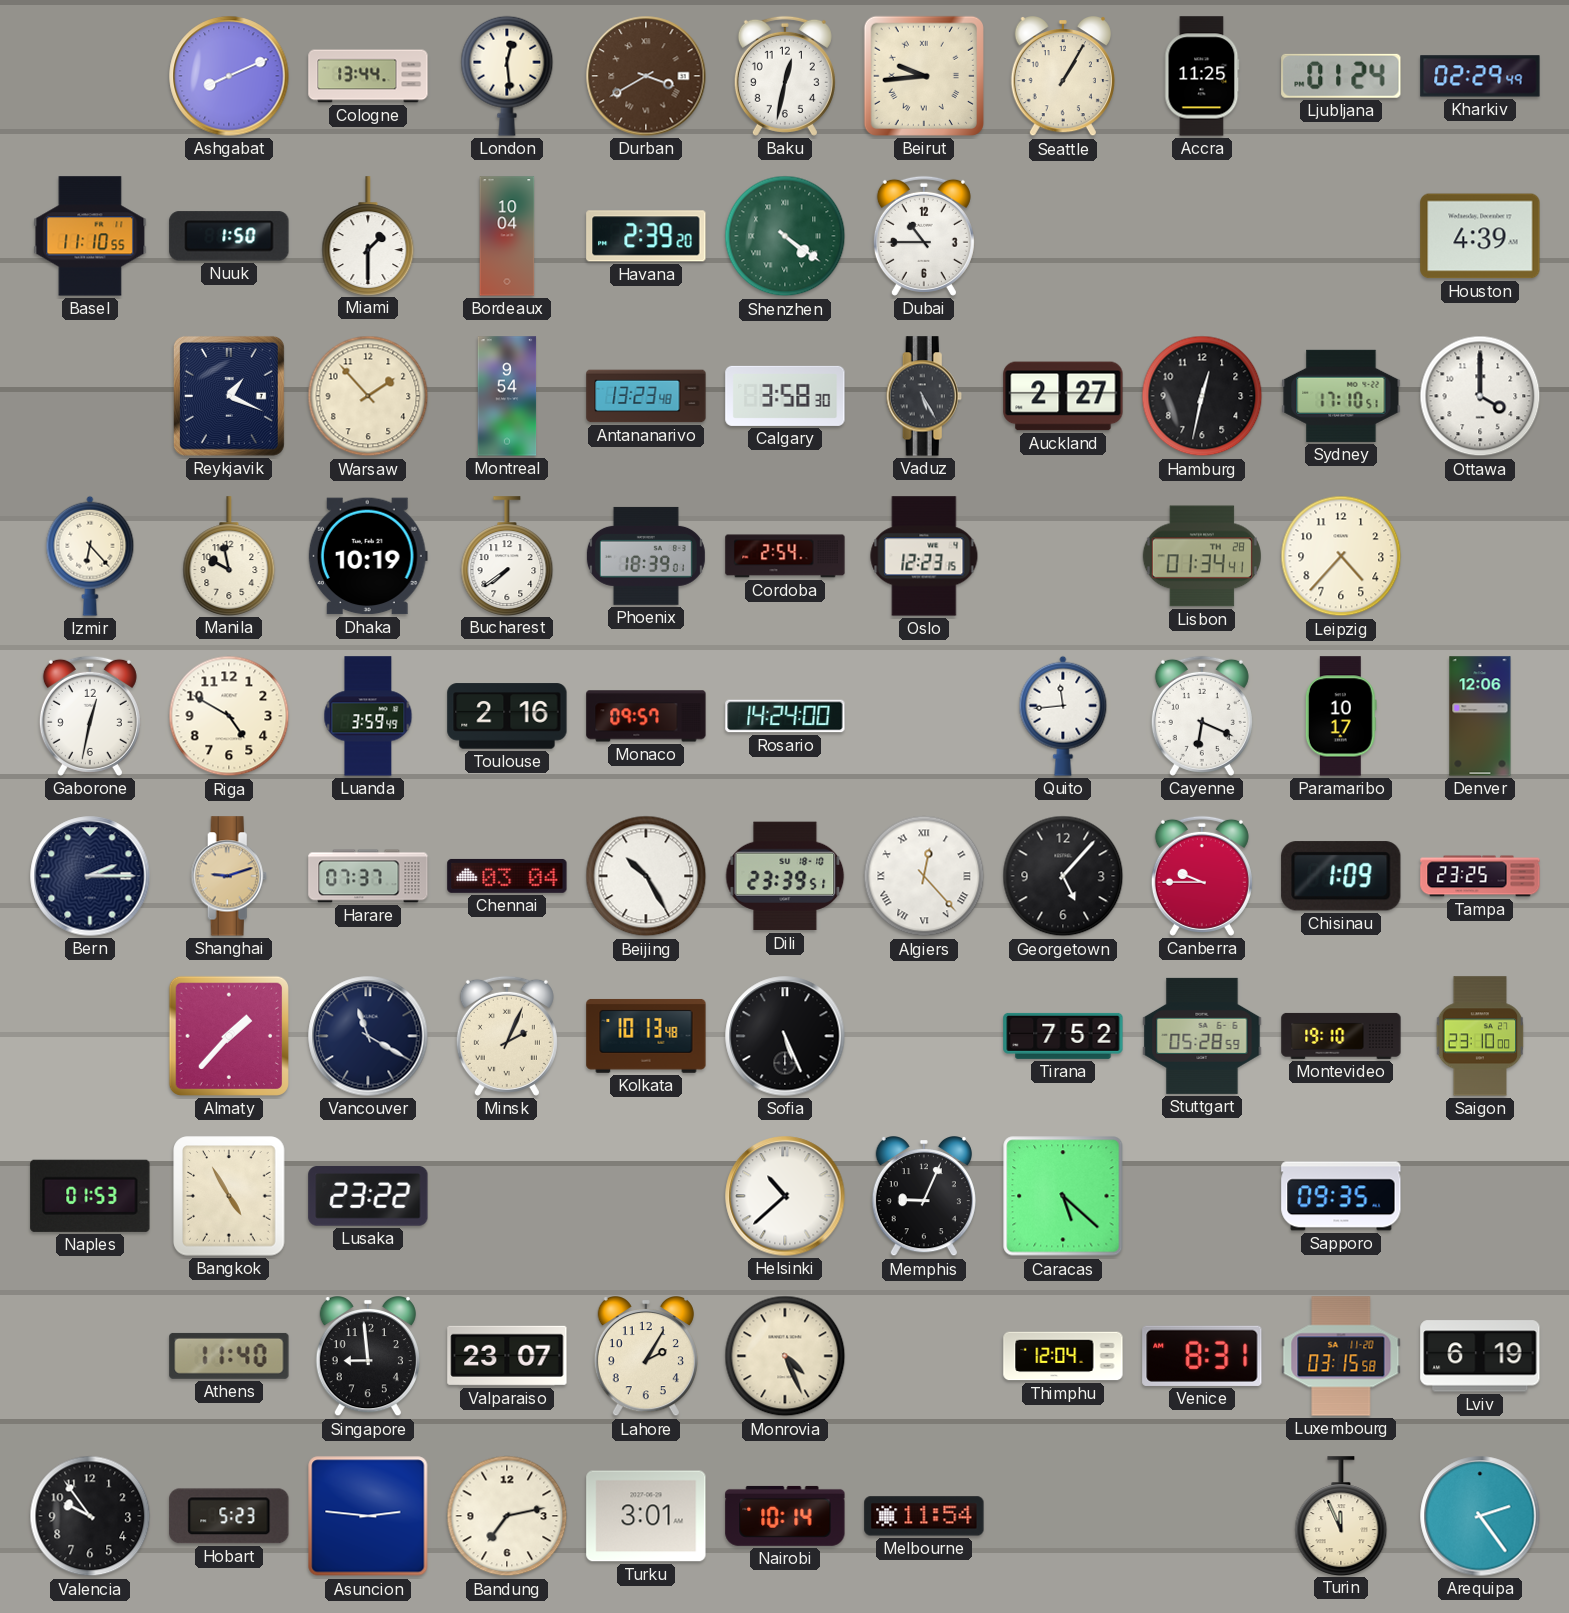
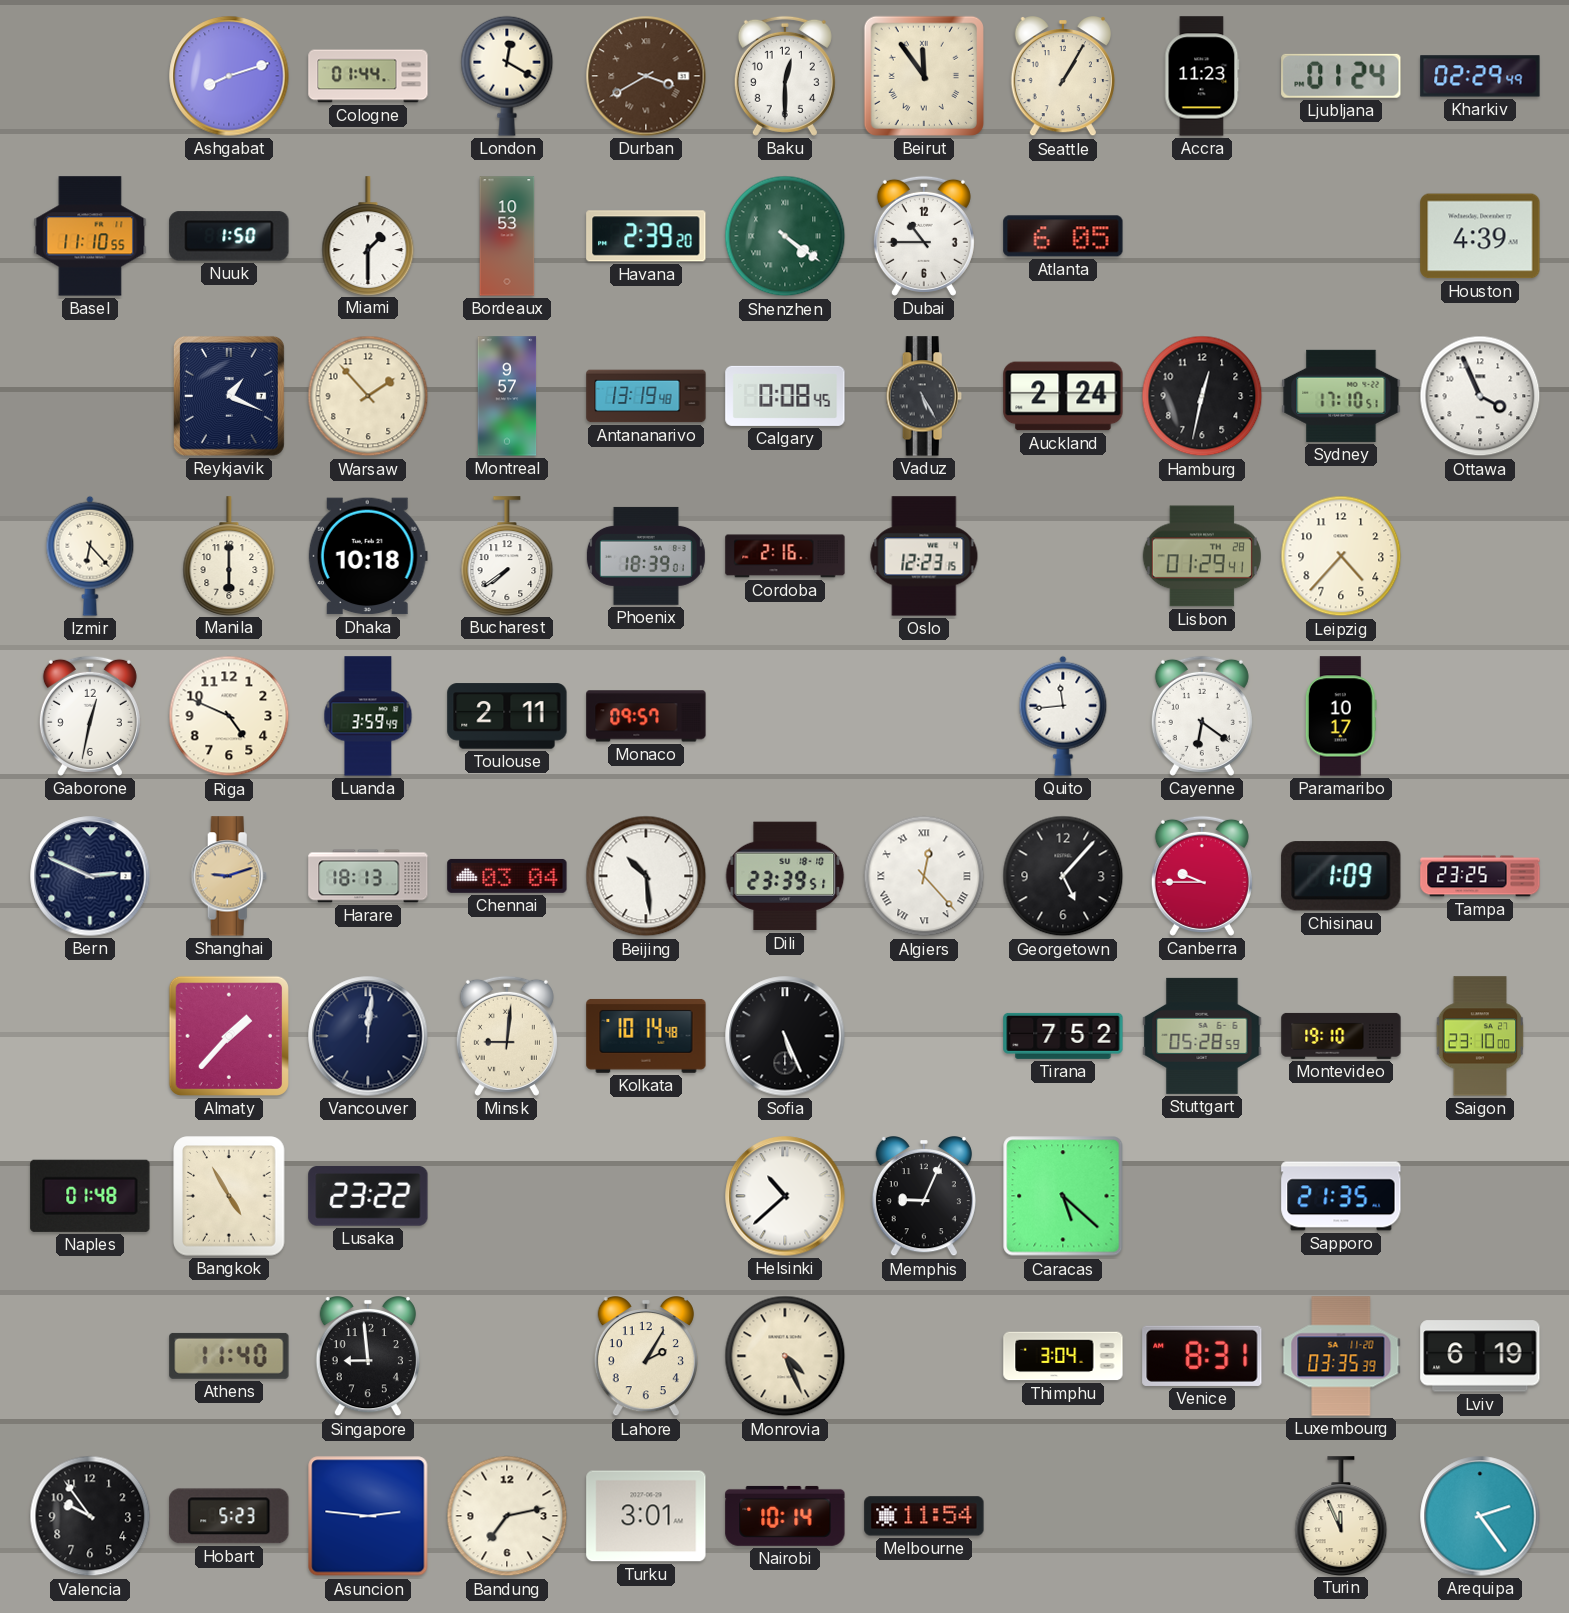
Ashgabat: 8:11 -> 8:12 (229, 76)
Cologne: 13:44 -> 01:44 (368, 76)
London: 12:29 -> 12:20 (507, 76)
Baku: 12:32 -> 12:30 (785, 76)
Beirut: 9:44 -> 11:54 (924, 76)
Accra: 11:25 -> 11:23 (1202, 76)
Bordeaux: 10:04 -> 10:53 (507, 236)
Atlanta: none -> 6:05 (1063, 236)
Montreal: 9:54 -> 9:57 (507, 396)
Antananarivo: 13:23 -> 13:19 (646, 396)
Calgary: 3:58 -> 0:08 (785, 396)
Auckland: 2:27 -> 2:24 (1063, 396)
Ottawa: 4:00 -> 3:56 (1480, 396)
Manila: 9:58 -> 6:00 (229, 556)
Dhaka: 10:19 -> 10:18 (368, 556)
Cordoba: 2:54 -> 2:16 (785, 556)
Lisbon: 01:34 -> 01:29 (1202, 556)
Riga: 4:50 -> 4:49 (229, 716)
Toulouse: 2:16 -> 2:11 (507, 716)
Rosario: 14:24 -> none (785, 716)
Cayenne: 6:19 -> 6:21 (1202, 716)
Denver: 12:06 -> none (1480, 716)
Bern: 2:15 -> 2:49 (90, 876)
Harare: 07:37 -> 18:13 (368, 876)
Beijing: 10:25 -> 10:29 (646, 876)
Vancouver: 11:20 -> 12:01 (368, 1036)
Minsk: 2:04 -> 9:01 (507, 1036)
Kolkata: 10:13 -> 10:14 (646, 1036)
Naples: 01:53 -> 01:48 (90, 1196)
Sapporo: 09:35 -> 21:35 (1341, 1196)
Valparaiso: 23:07 -> none (507, 1356)
Thimphu: 12:04 -> 3:04 (1063, 1356)
Luxembourg: 03:15 -> 03:35 (1341, 1356)
